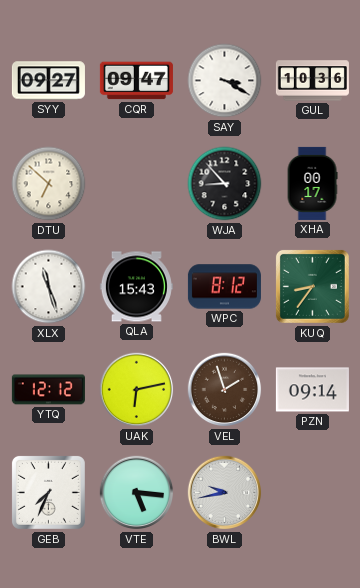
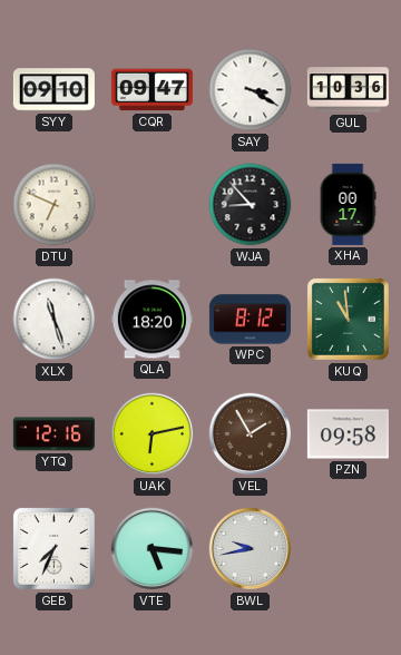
SYY: 09:27 -> 09:10 (53, 90)
DTU: 6:52 -> 6:49 (55, 205)
QLA: 15:43 -> 18:20 (151, 320)
KUQ: 8:36 -> 10:59 (348, 319)
YTQ: 12:12 -> 12:16 (53, 434)
VEL: 1:57 -> 1:55 (251, 434)
PZN: 09:14 -> 09:58 (348, 434)
